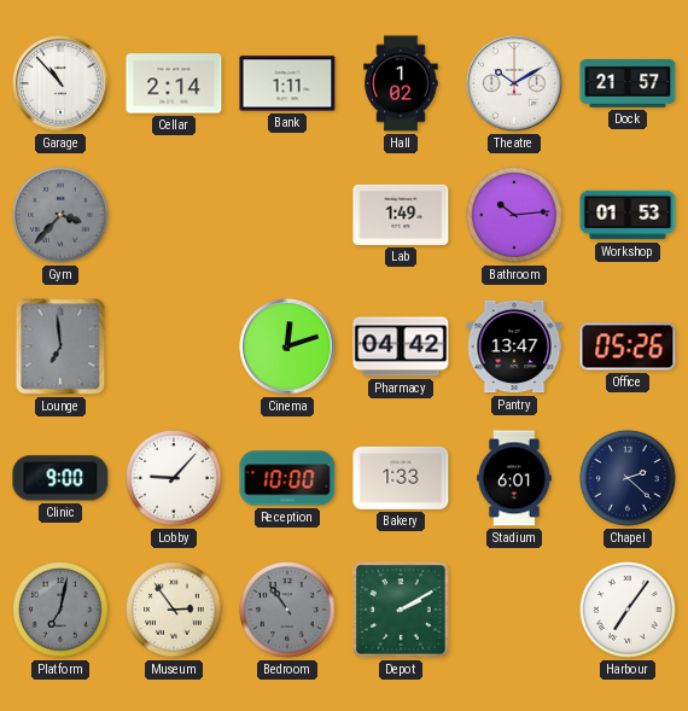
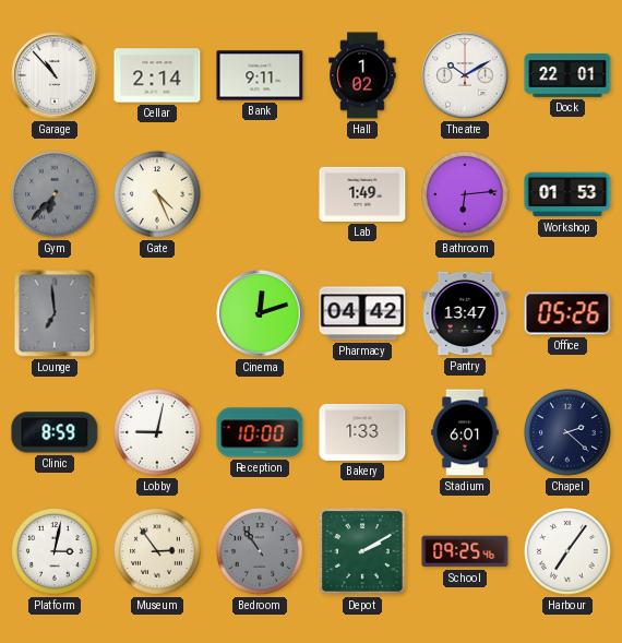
Bank: 1:11 -> 9:11 (260, 75)
Dock: 21:57 -> 22:01 (567, 76)
Gym: 3:37 -> 6:37 (55, 194)
Gate: none -> 4:26 (157, 194)
Bathroom: 10:14 -> 6:14 (465, 194)
Clinic: 9:00 -> 8:59 (55, 432)
Lobby: 9:07 -> 9:02 (157, 432)
Platform: 7:02 -> 3:02 (55, 551)
Platform dial: grey -> white (55, 551)
School: none -> 09:25 (465, 551)
